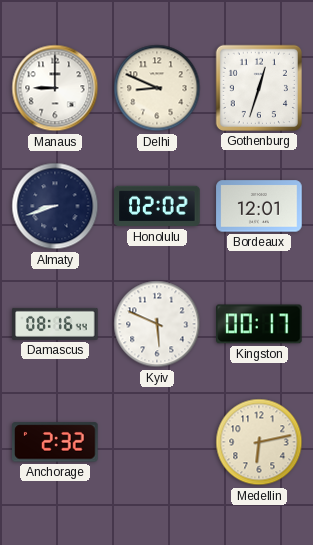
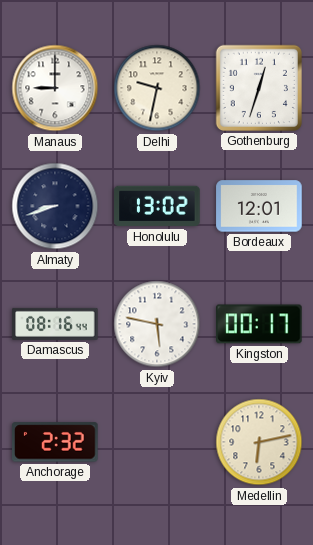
Delhi: 8:49 -> 9:32 (157, 88)
Honolulu: 02:02 -> 13:02 (157, 206)
Kyiv: 5:49 -> 5:47 (157, 324)
